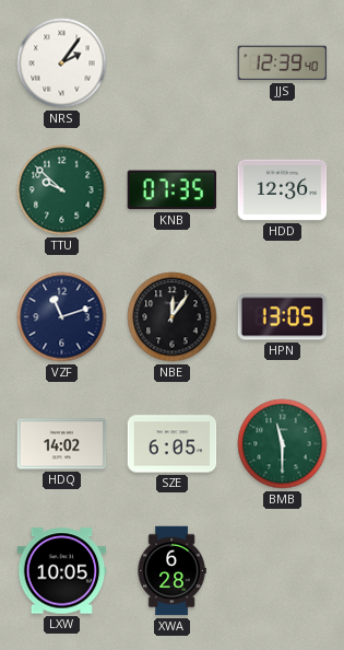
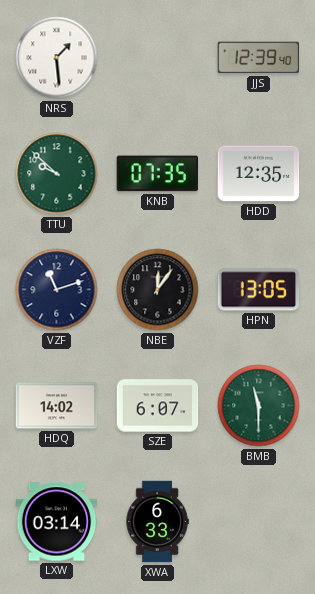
NRS: 2:06 -> 1:29 (57, 58)
HDD: 12:36 -> 12:35 (259, 174)
SZE: 6:05 -> 6:07 (158, 406)
LXW: 10:05 -> 03:14 (57, 522)
XWA: 6:28 -> 6:33 (157, 522)
